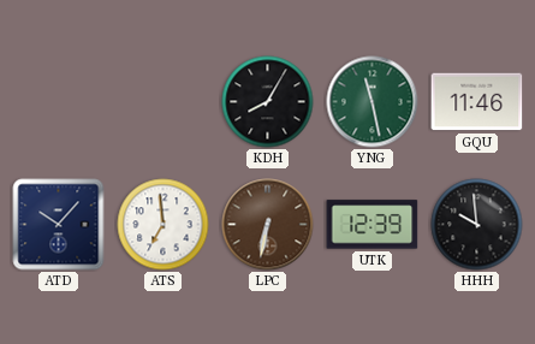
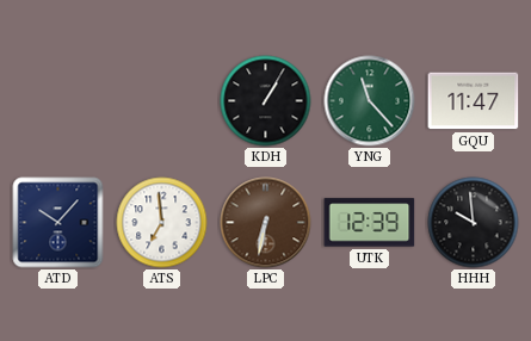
KDH: 8:05 -> 1:05 (266, 101)
YNG: 11:28 -> 11:23 (370, 101)
GQU: 11:46 -> 11:47 (474, 101)
